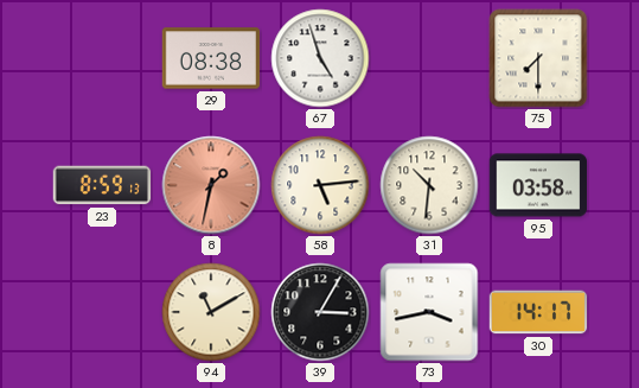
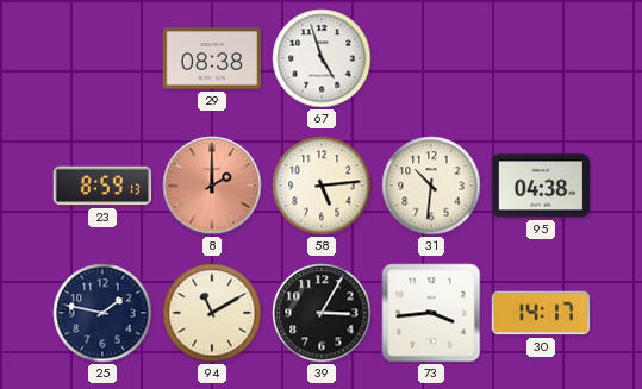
75: 7:30 -> none (538, 58)
8: 1:32 -> 2:00 (212, 186)
95: 03:58 -> 04:38 (541, 186)
25: none -> 1:47 (102, 313)
73: 3:43 -> 3:44 (431, 313)
